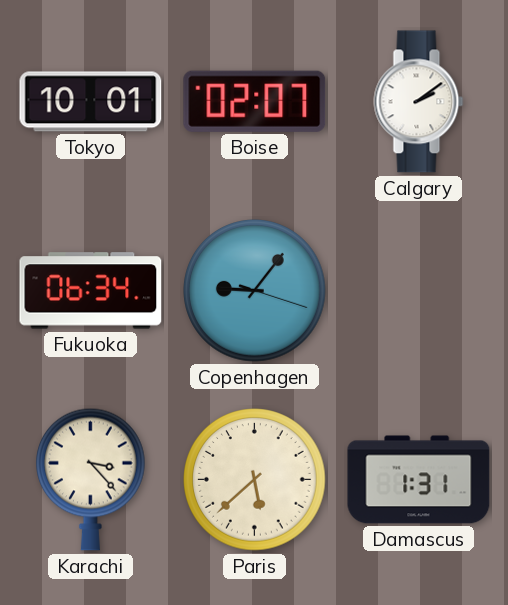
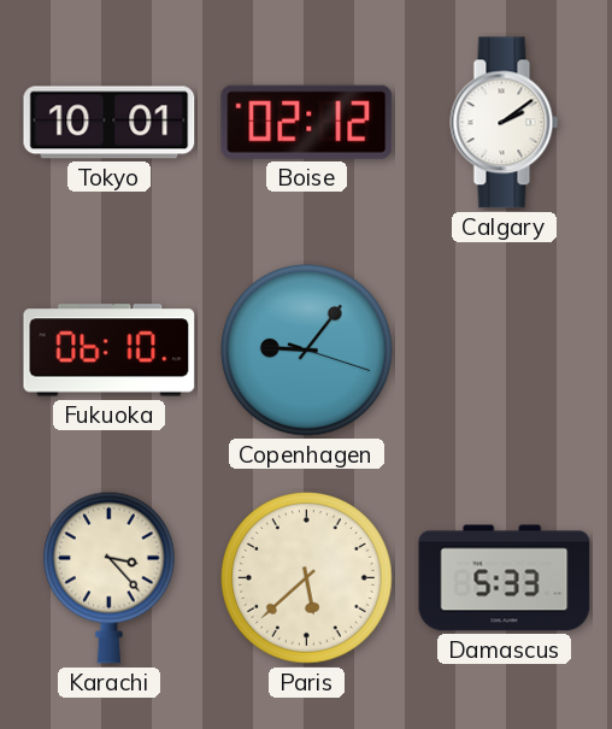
Boise: 02:07 -> 02:12 (307, 122)
Fukuoka: 06:34 -> 06:10 (110, 351)
Damascus: 1:31 -> 5:33 (505, 578)
